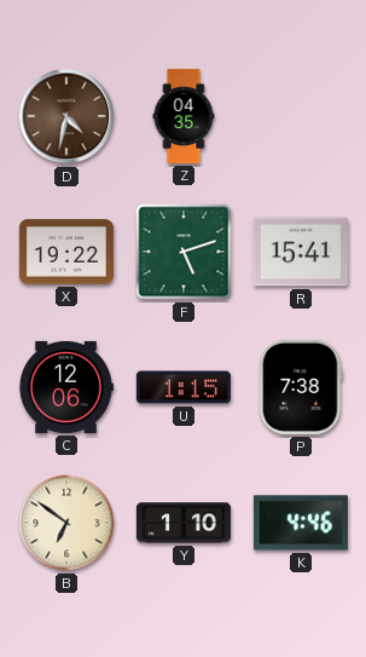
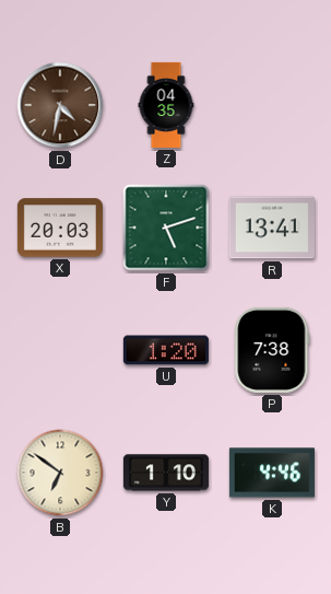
X: 19:22 -> 20:03 (60, 228)
R: 15:41 -> 13:41 (272, 228)
C: 12:06 -> none (66, 387)
U: 1:15 -> 1:20 (166, 350)
